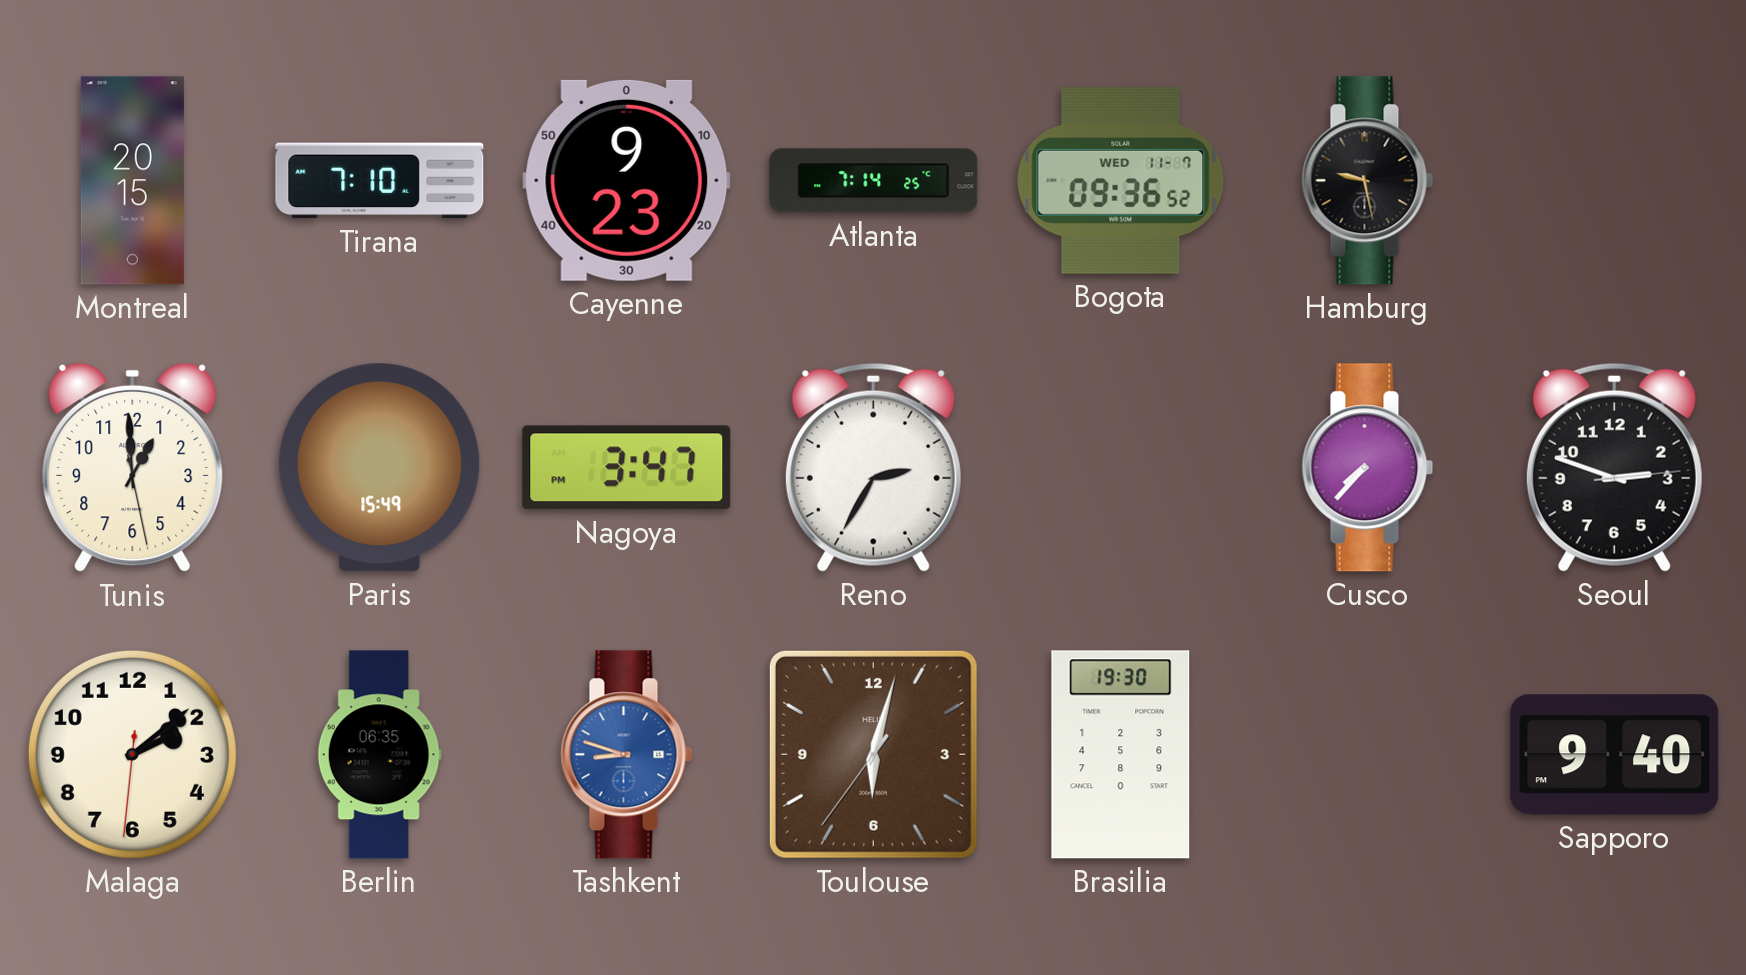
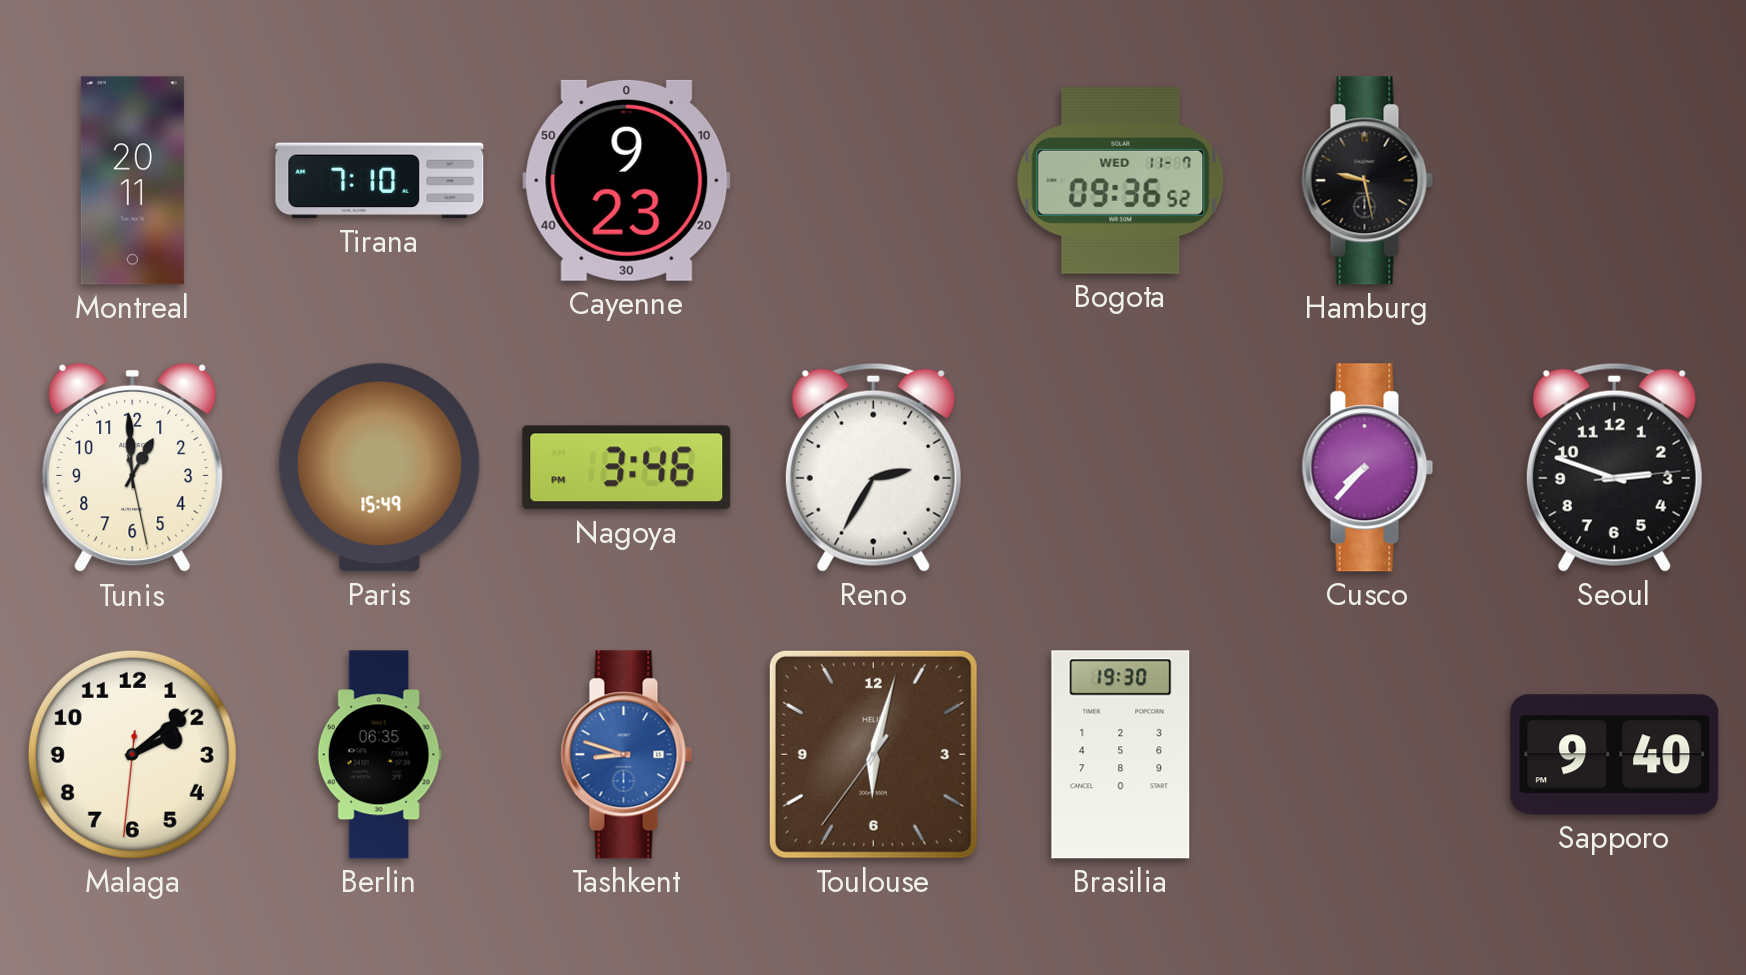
Montreal: 20:15 -> 20:11 (132, 181)
Atlanta: 7:14 -> none (874, 181)
Nagoya: 3:47 -> 3:46 (627, 468)
